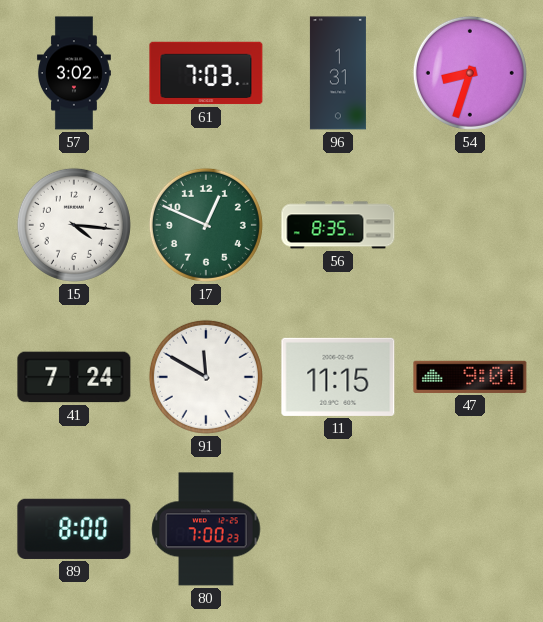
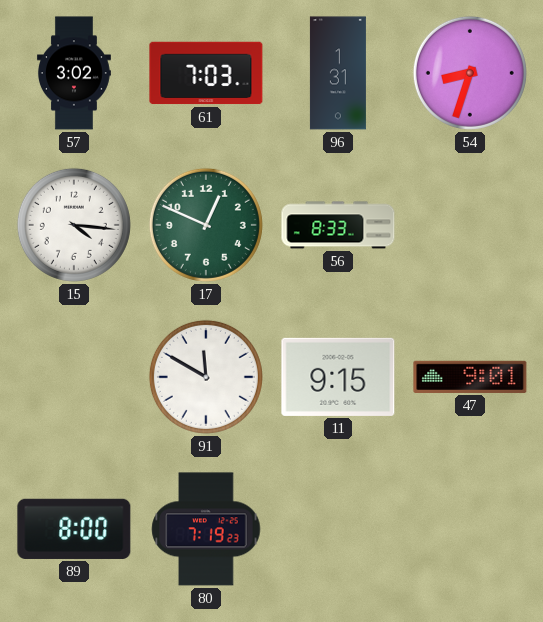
56: 8:35 -> 8:33 (338, 225)
41: 7:24 -> none (74, 377)
11: 11:15 -> 9:15 (338, 377)
80: 7:00 -> 7:19 (206, 529)
